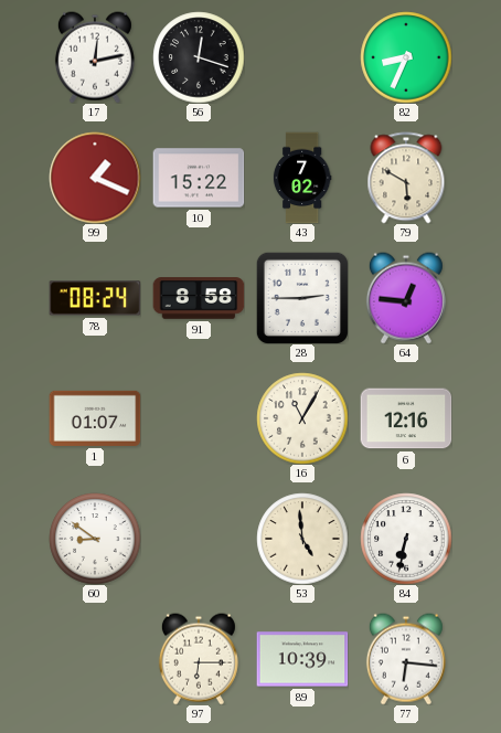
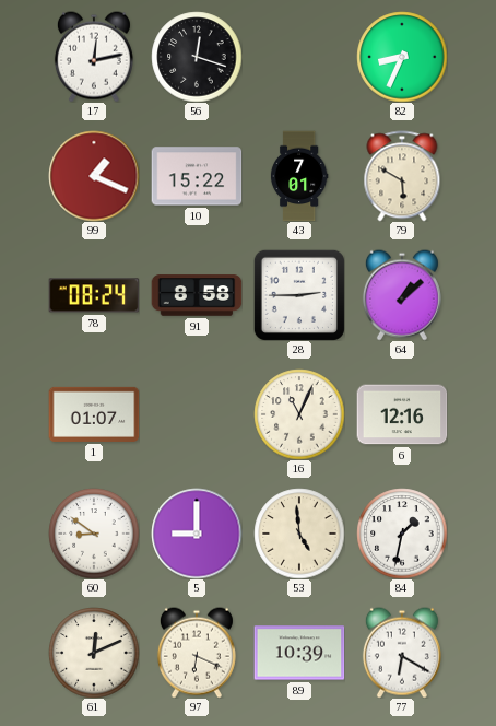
43: 7:02 -> 7:01 (299, 176)
64: 12:46 -> 1:08 (402, 295)
16: 11:05 -> 11:04 (299, 414)
5: none -> 9:00 (197, 534)
84: 6:32 -> 1:32 (402, 534)
61: none -> 12:11 (94, 653)
97: 6:15 -> 6:19 (197, 653)
77: 6:16 -> 6:20 (402, 653)
